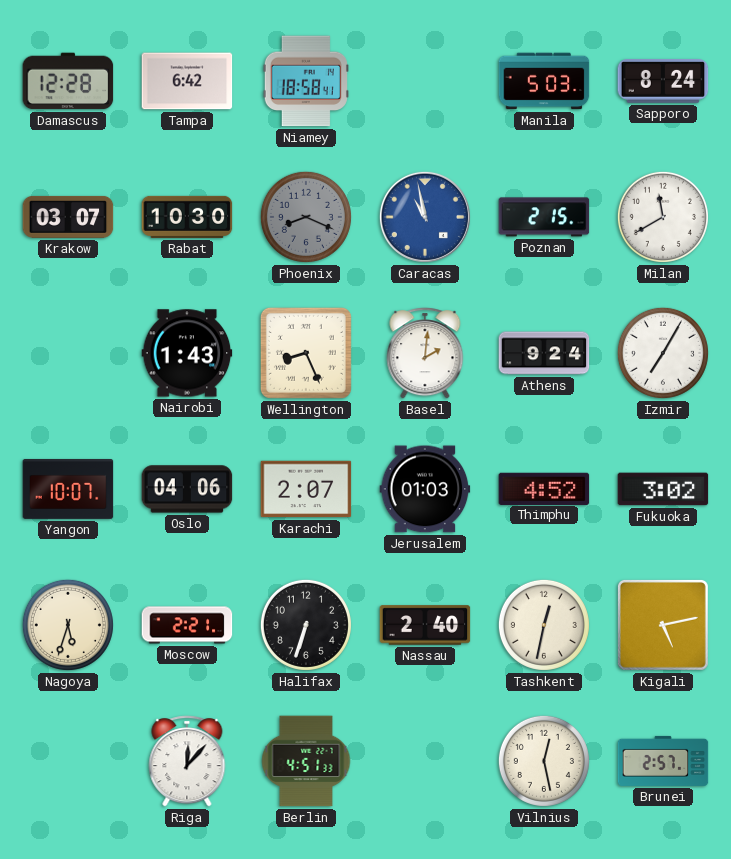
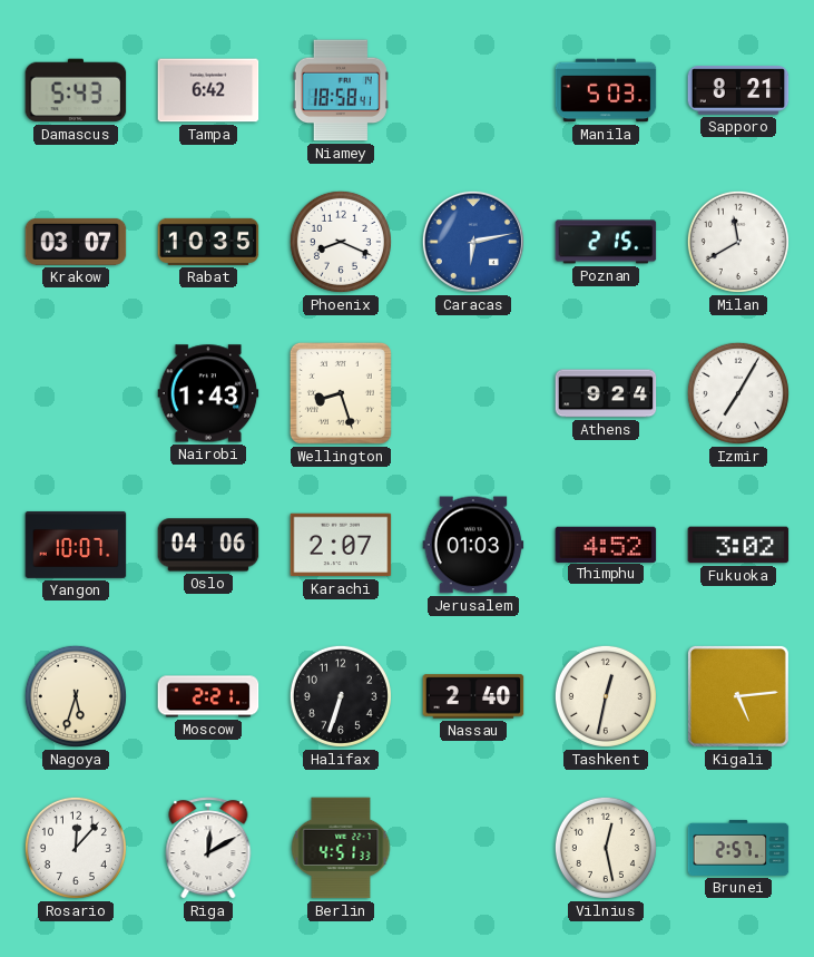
Damascus: 12:28 -> 5:43 (76, 90)
Sapporo: 8:24 -> 8:21 (738, 91)
Rabat: 10:30 -> 10:35 (208, 242)
Phoenix dial: grey -> white (341, 242)
Caracas: 10:58 -> 6:13 (473, 242)
Wellington: 8:26 -> 8:27 (341, 393)
Basel: 2:01 -> none (425, 353)
Kigali: 5:13 -> 5:14 (738, 696)
Rosario: none -> 12:07 (76, 848)
Riga: 12:07 -> 12:10 (208, 848)
